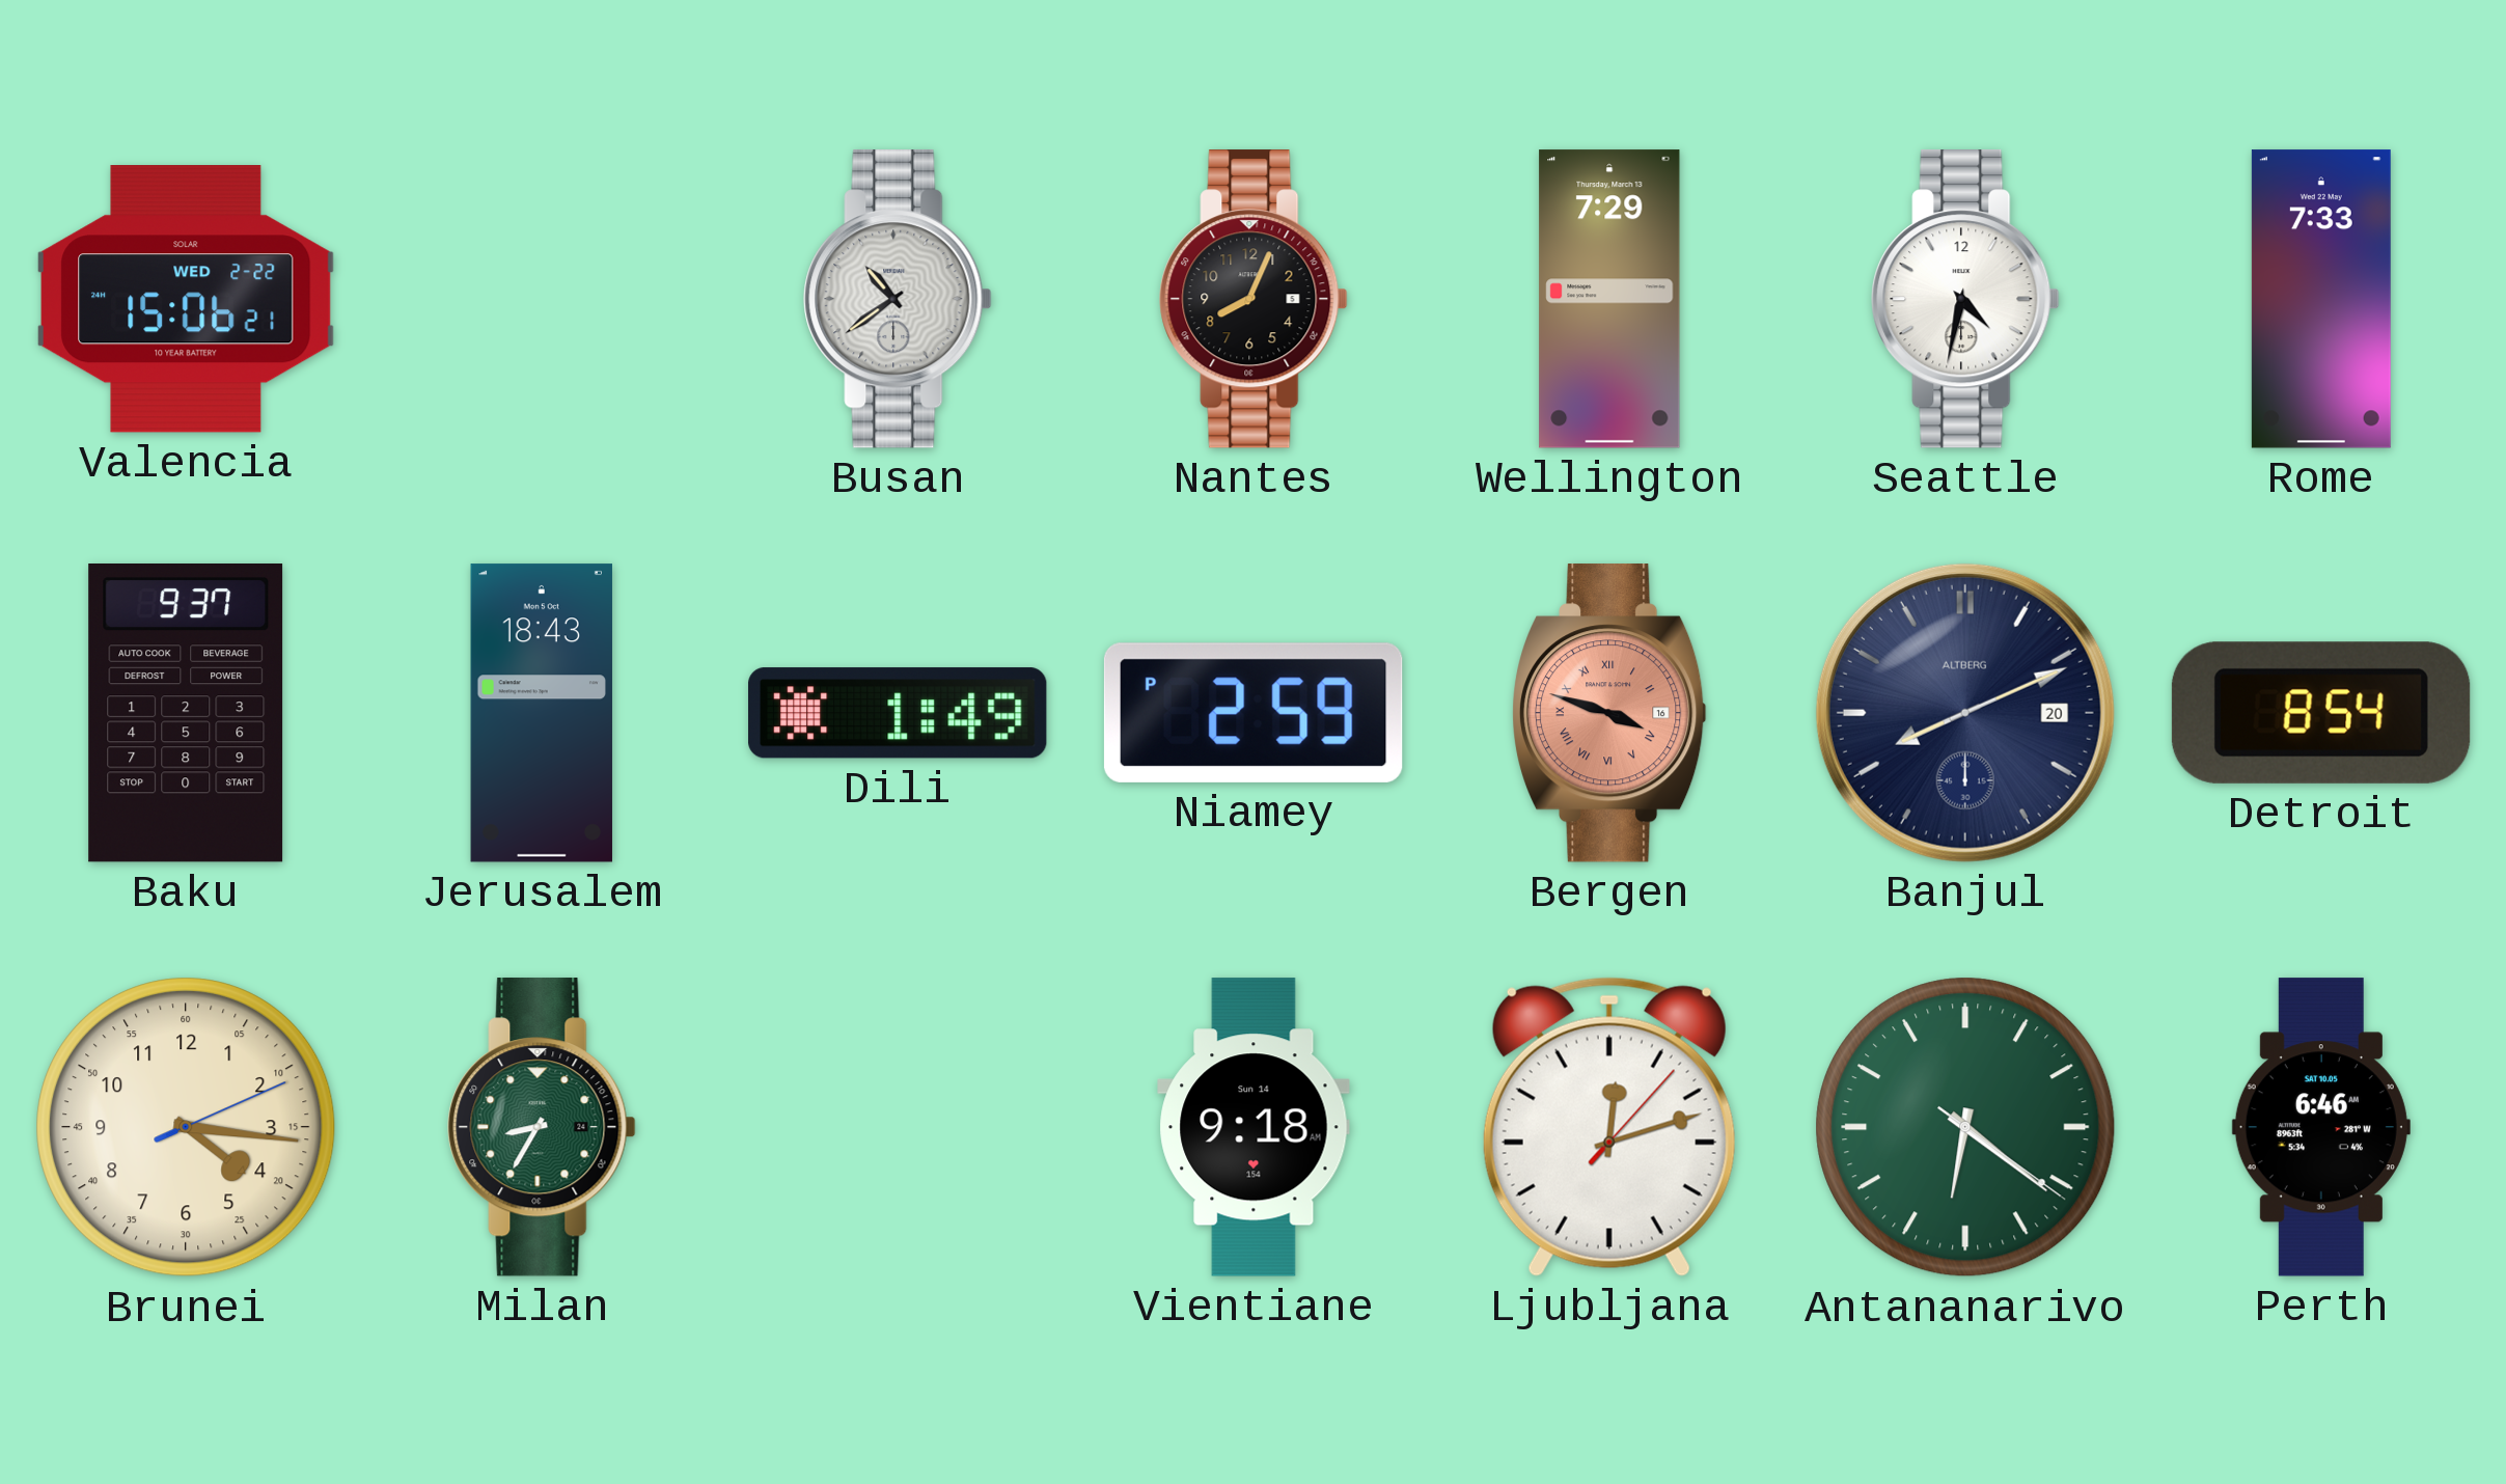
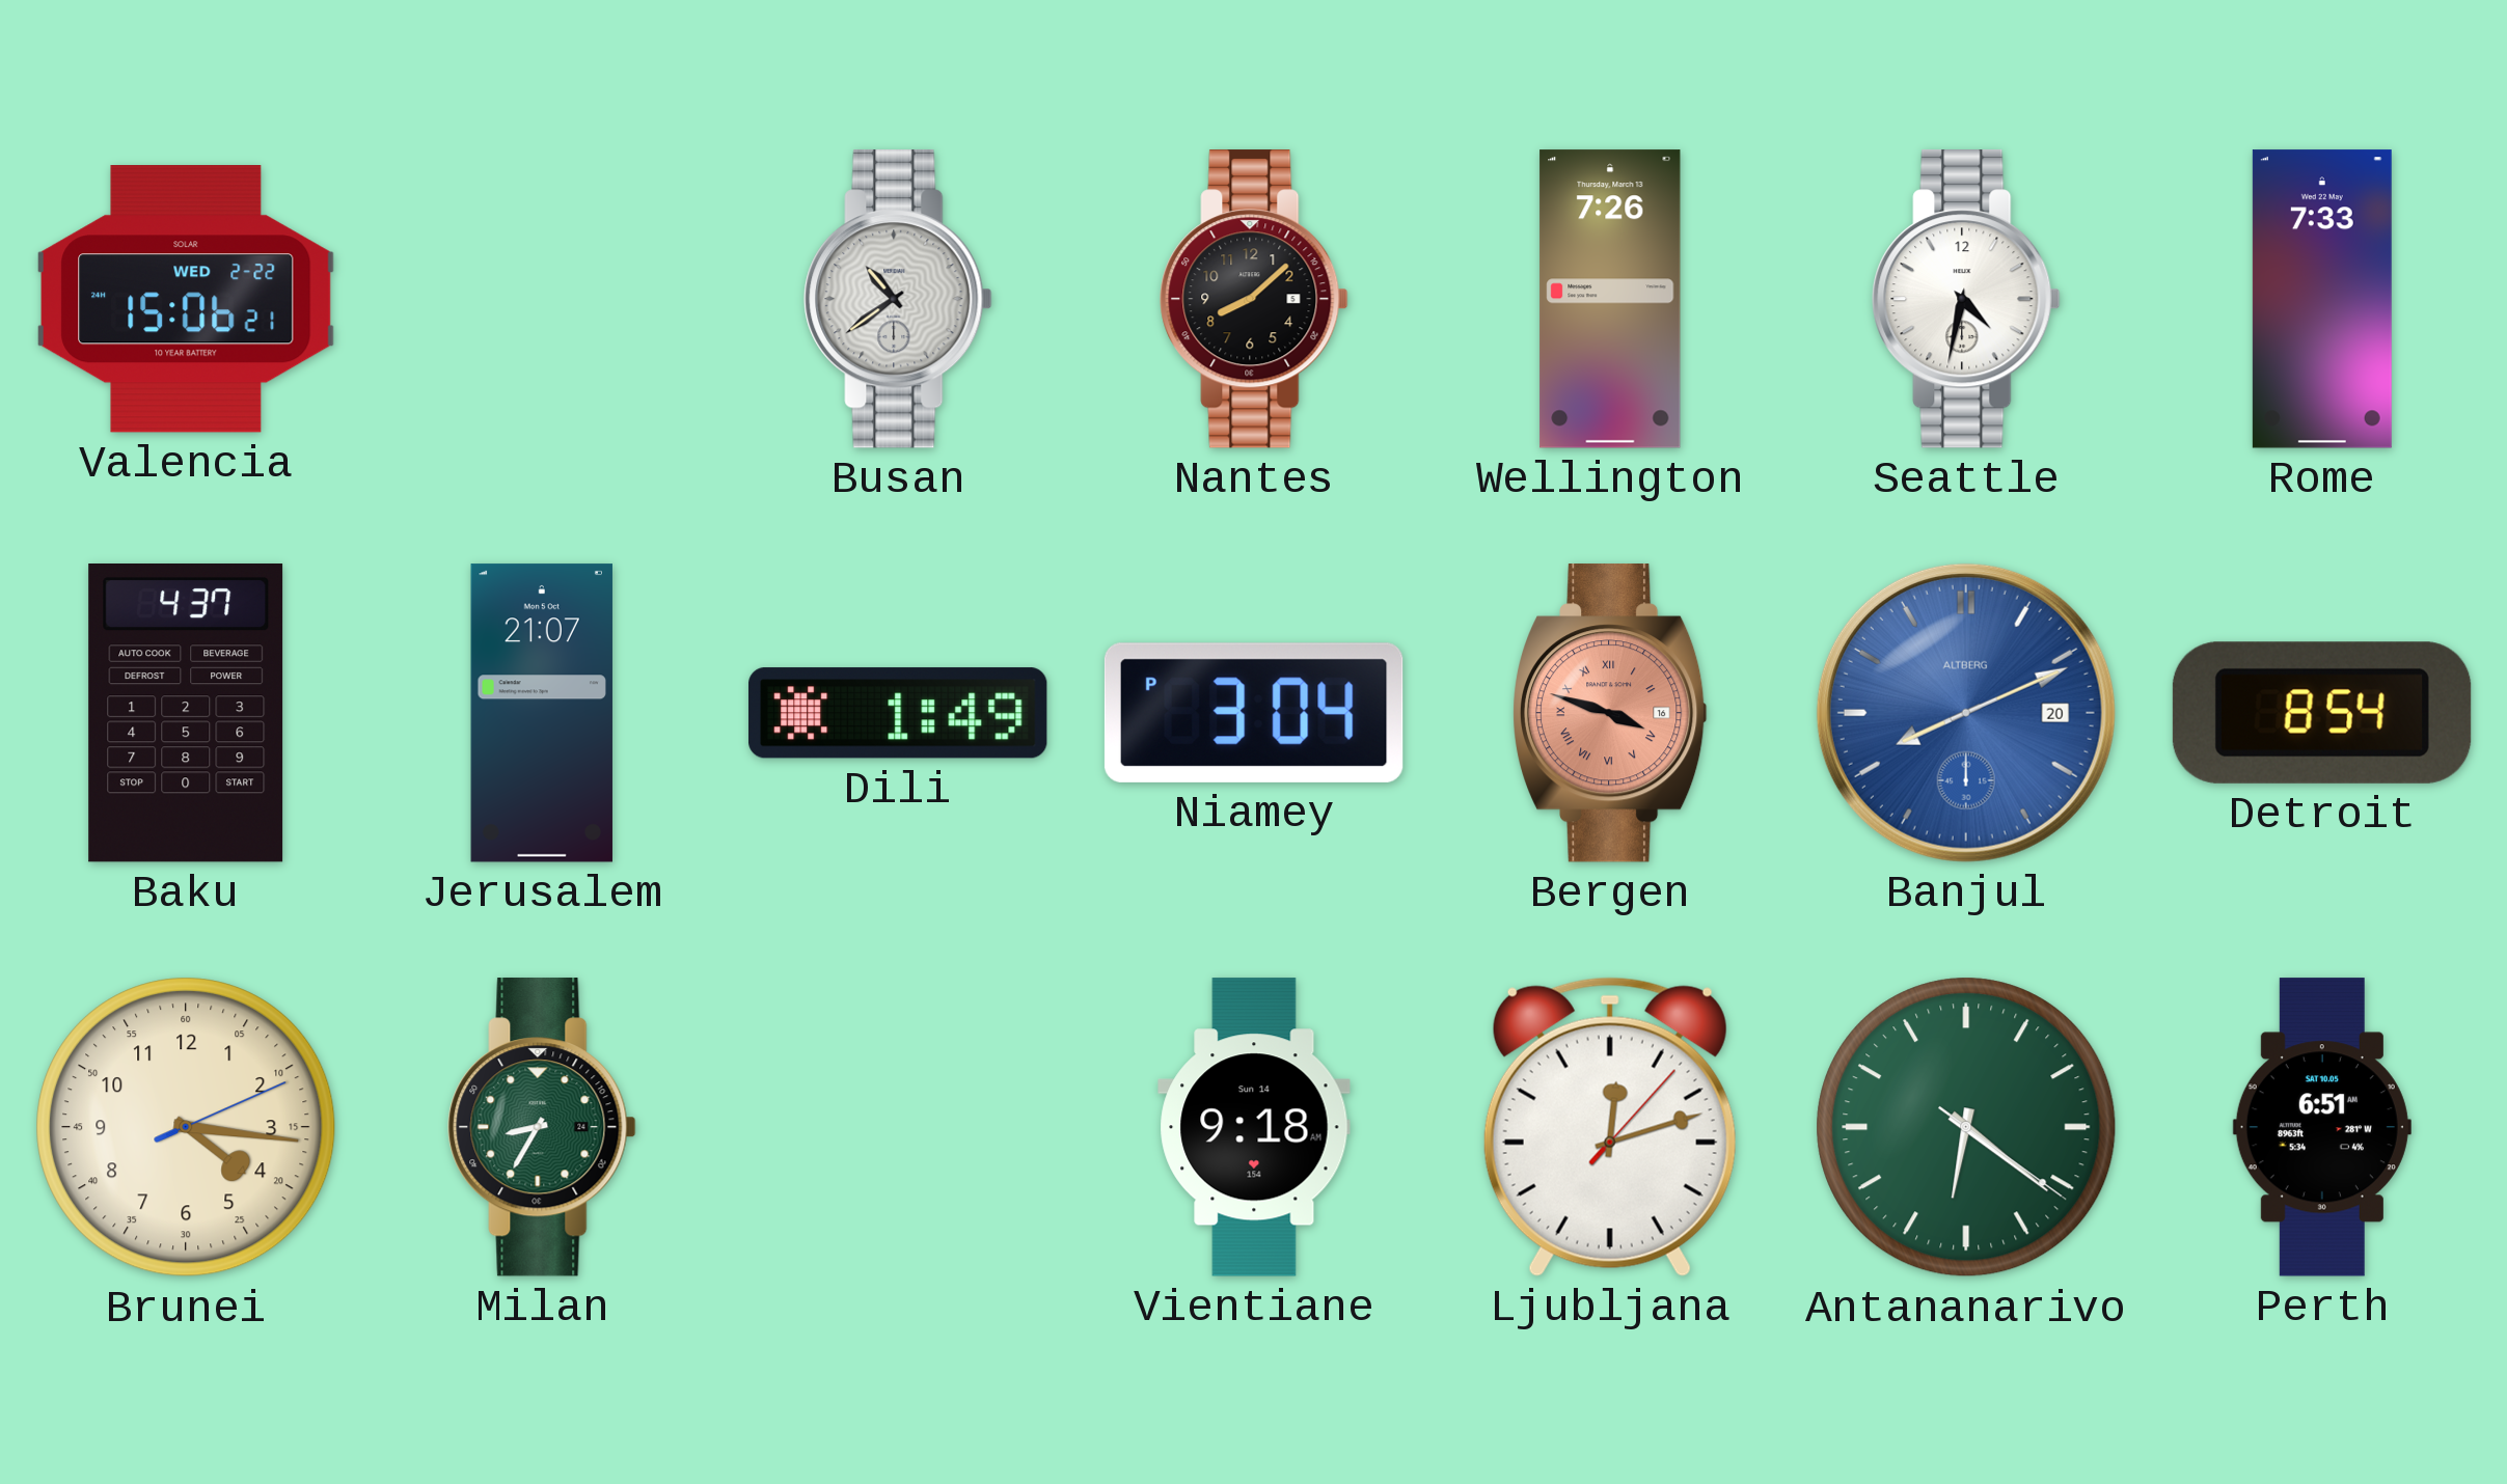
Nantes: 8:04 -> 8:08 (1254, 299)
Wellington: 7:29 -> 7:26 (1610, 299)
Baku: 9:37 -> 4:37 (186, 714)
Jerusalem: 18:43 -> 21:07 (542, 713)
Niamey: 2:59 -> 3:04 (1254, 713)
Banjul dial: navy -> blue (1966, 713)
Perth: 6:46 -> 6:51 (2322, 1127)
